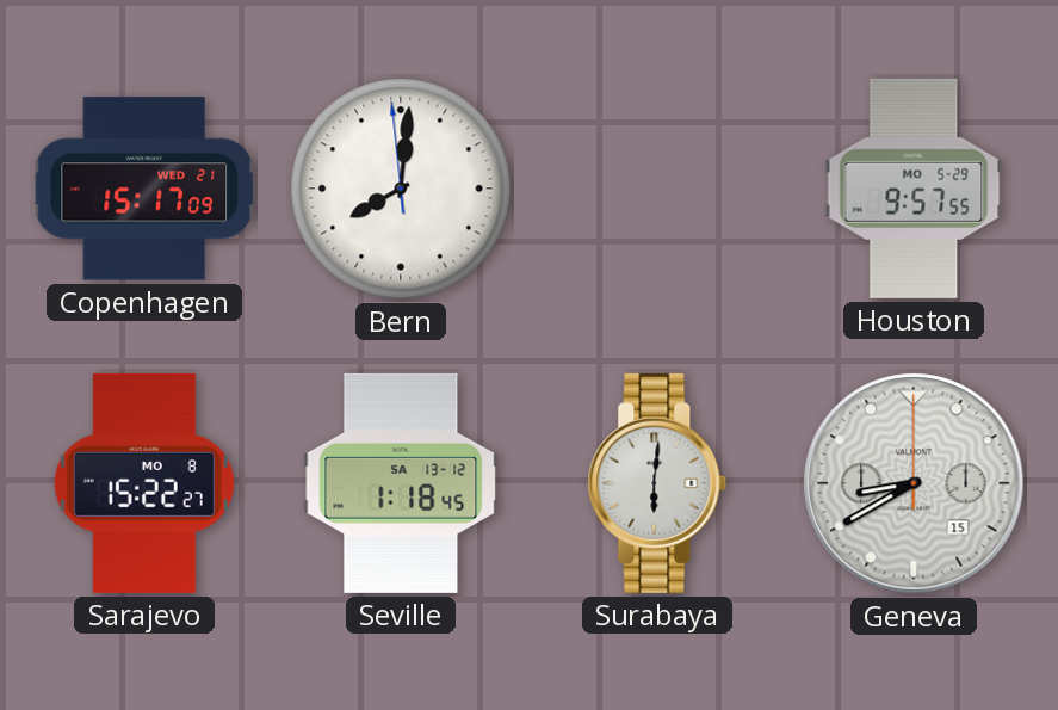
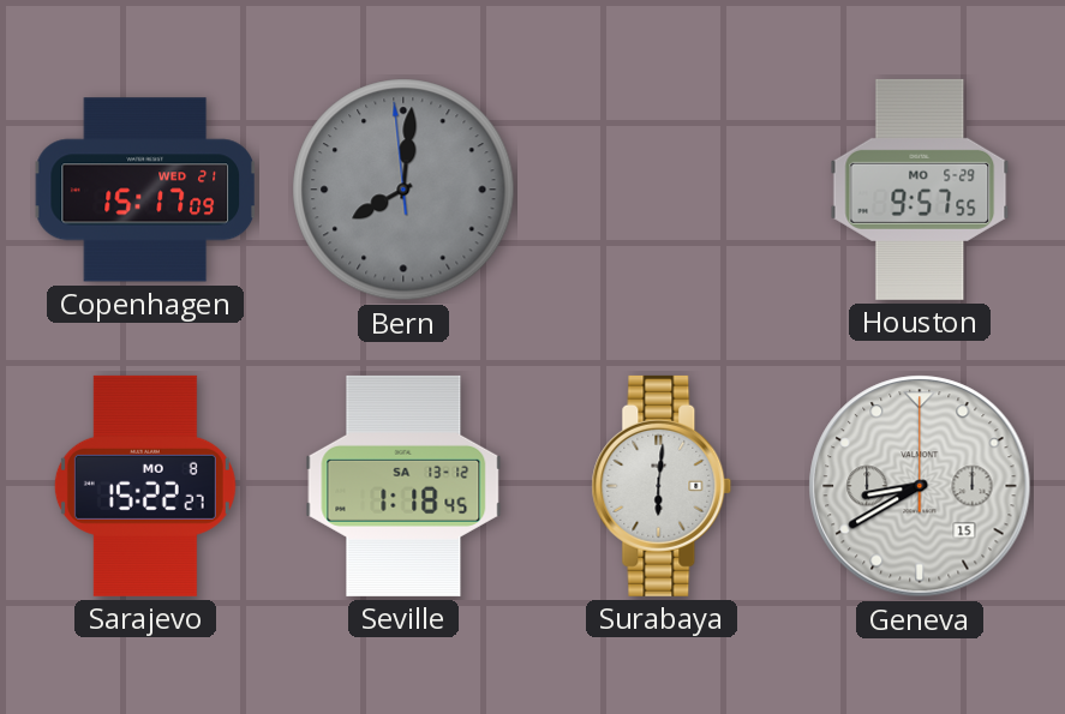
Bern dial: white -> grey (403, 190)
